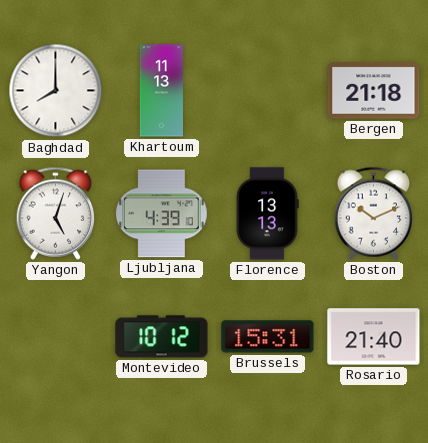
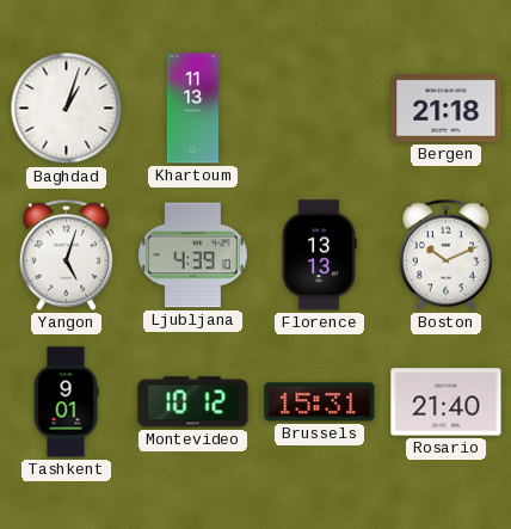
Baghdad: 8:00 -> 1:03 (67, 109)
Tashkent: none -> 9:01 (66, 402)
